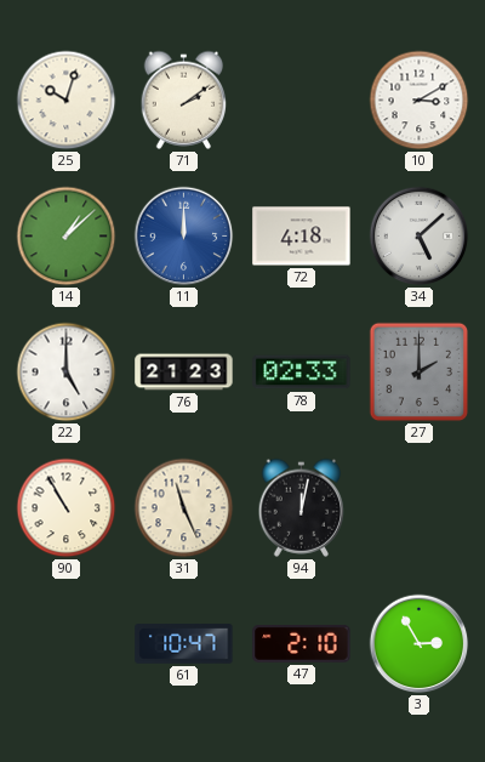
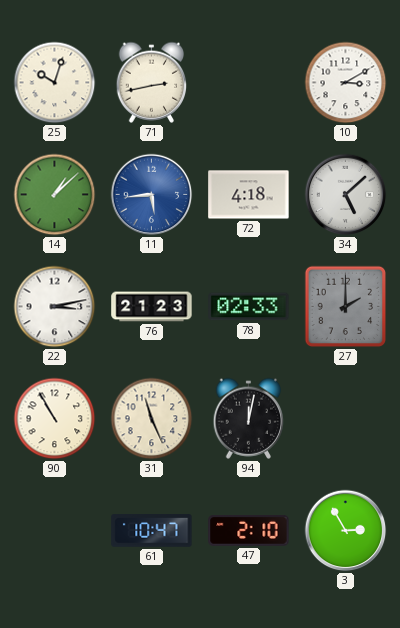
71: 2:09 -> 2:43 (152, 82)
11: 12:00 -> 5:44 (152, 195)
22: 5:00 -> 3:13 (55, 307)
